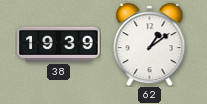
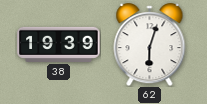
62: 1:09 -> 6:03 (150, 45)
